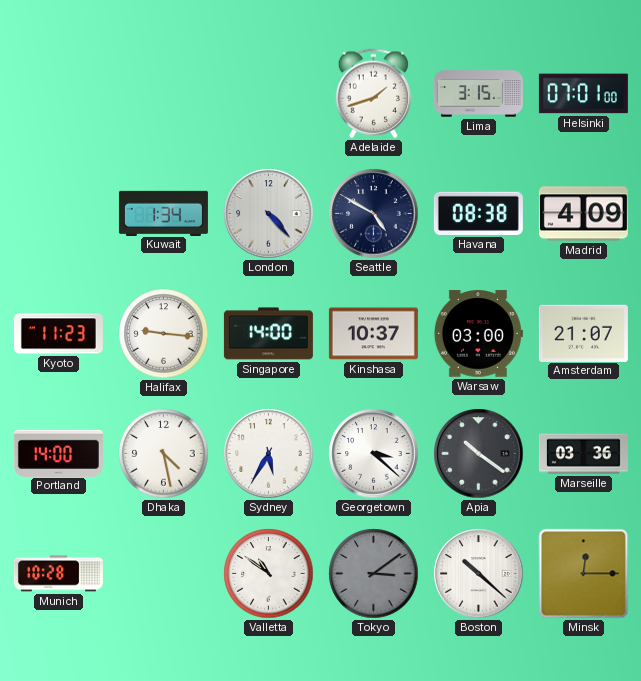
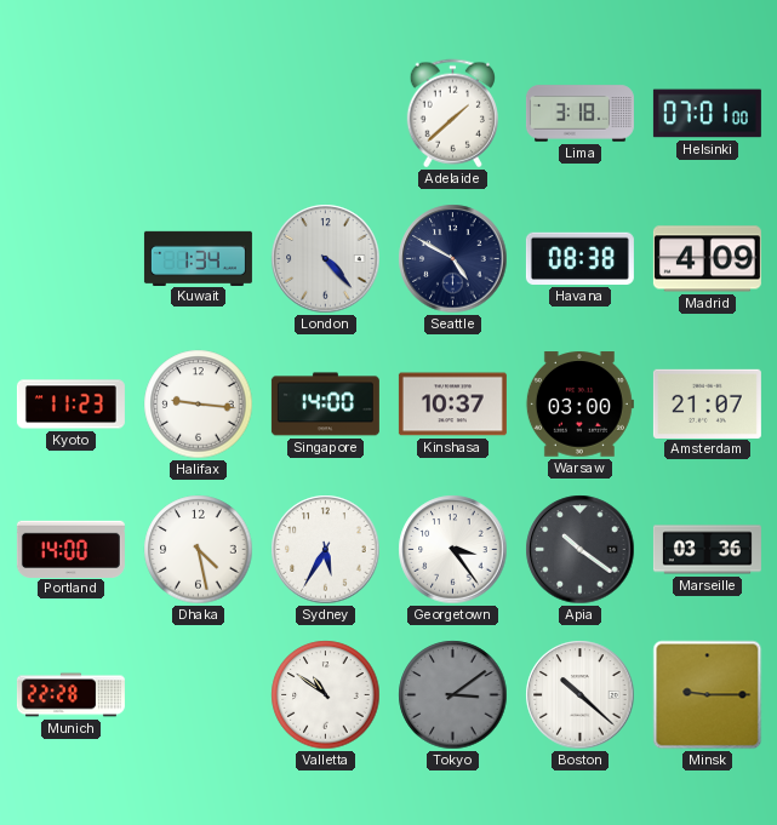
Adelaide: 1:42 -> 1:38 (452, 114)
Lima: 3:15 -> 3:18 (579, 114)
Georgetown: 3:22 -> 3:24 (453, 550)
Munich: 10:28 -> 22:28 (70, 695)
Minsk: 12:15 -> 9:15 (708, 695)
